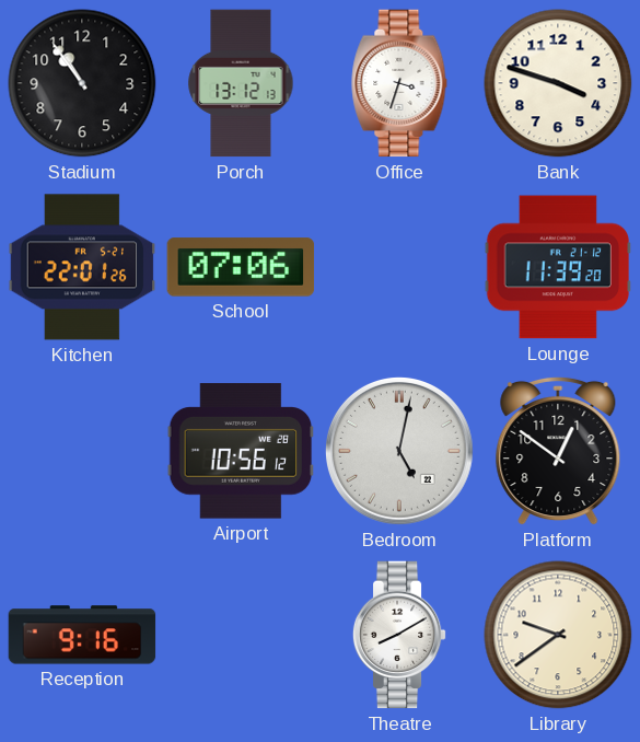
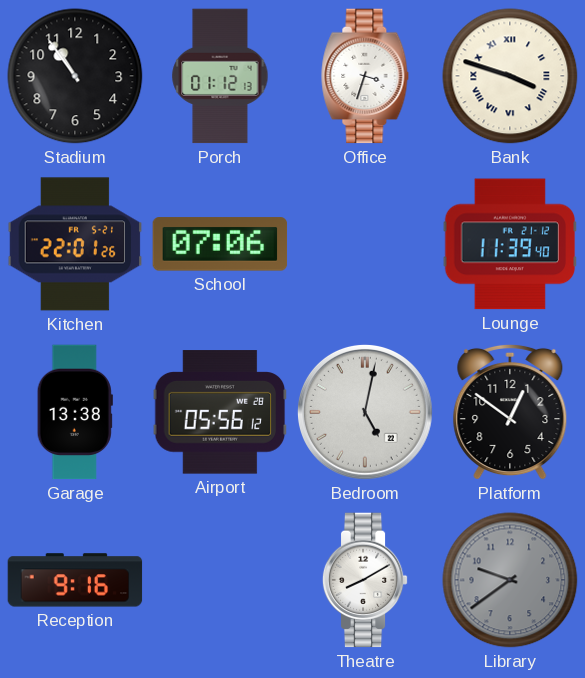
Porch: 13:12 -> 01:12 (220, 76)
Bank numerals: Arabic -> Roman (510, 76)
Lounge: 11:39:20 -> 11:39:40 (510, 244)
Garage: none -> 13:38 (75, 412)
Airport: 10:56 -> 05:56 (220, 412)
Library dial: cream -> grey (510, 580)
